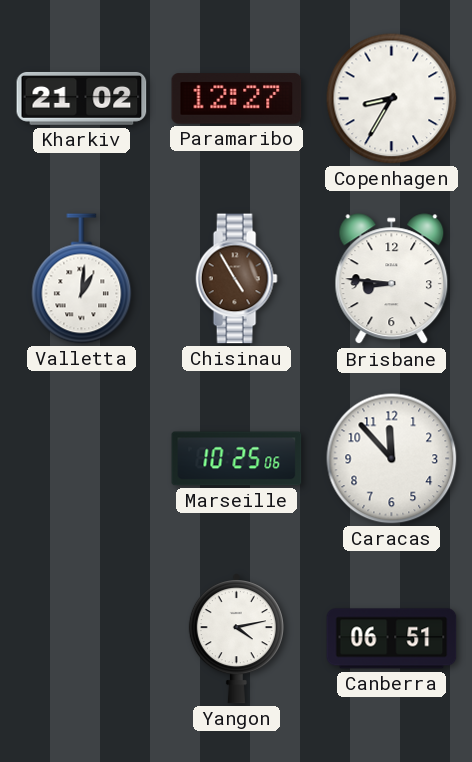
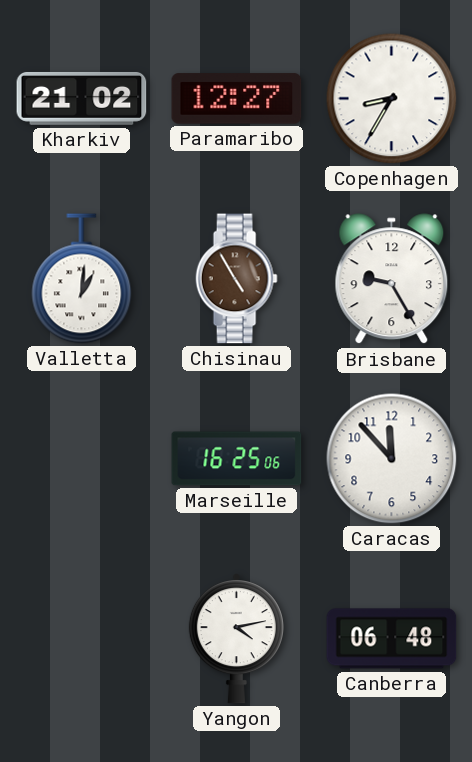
Brisbane: 8:46 -> 9:25 (392, 279)
Marseille: 10:25 -> 16:25 (237, 459)
Canberra: 06:51 -> 06:48 (392, 639)
